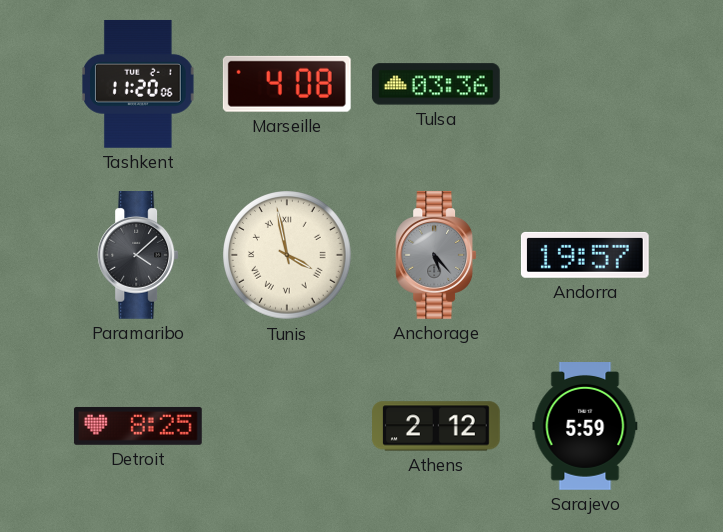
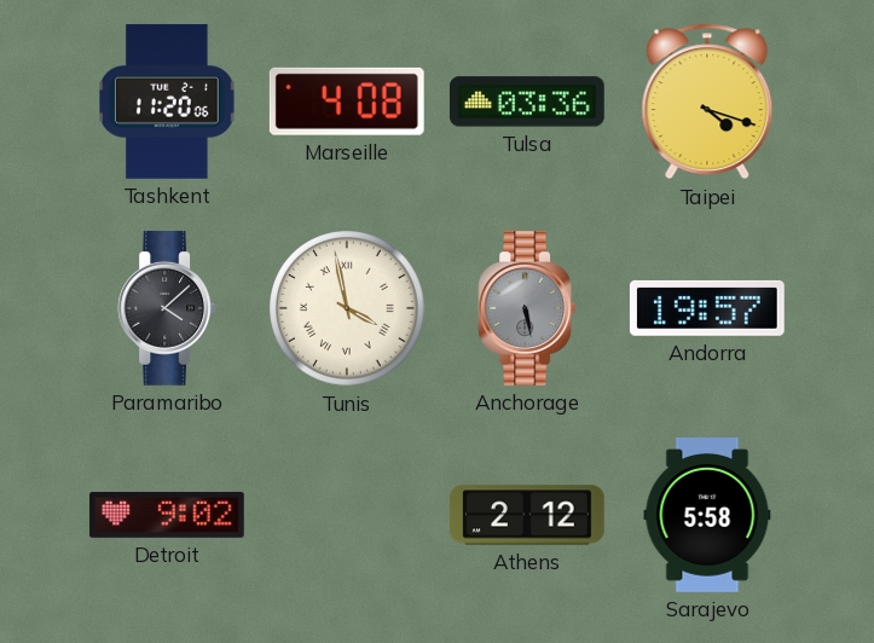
Taipei: none -> 4:18 (707, 102)
Anchorage: 5:23 -> 5:28 (527, 309)
Detroit: 8:25 -> 9:02 (167, 515)
Sarajevo: 5:59 -> 5:58 (707, 516)
